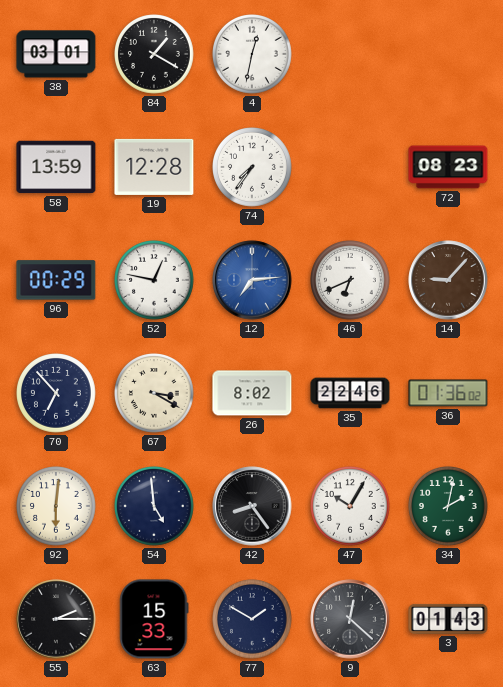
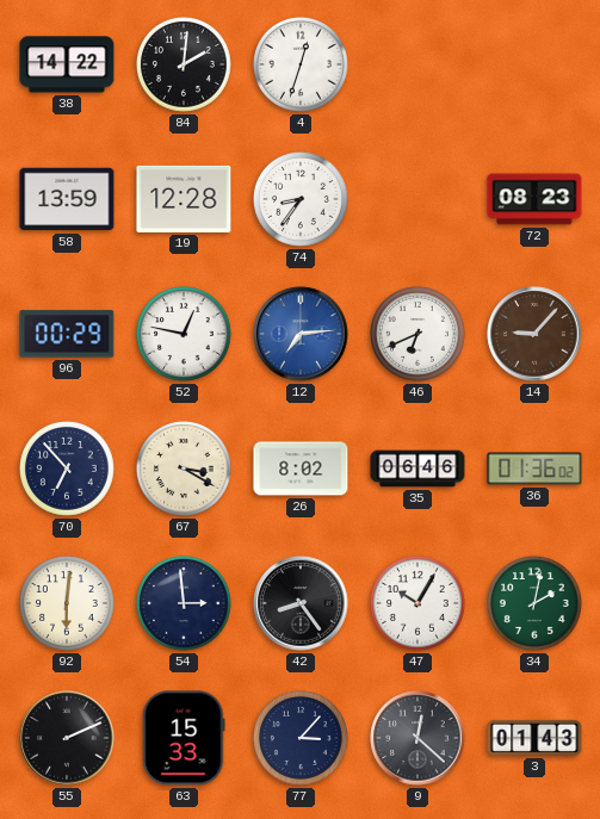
38: 03:01 -> 14:22 (67, 64)
84: 1:20 -> 2:01 (185, 66)
4: 12:32 -> 12:33 (302, 66)
74: 7:36 -> 8:36 (302, 200)
35: 22:46 -> 06:46 (417, 469)
54: 4:59 -> 2:59 (185, 604)
55: 2:15 -> 2:11 (67, 738)
77: 1:50 -> 3:07 (302, 739)
